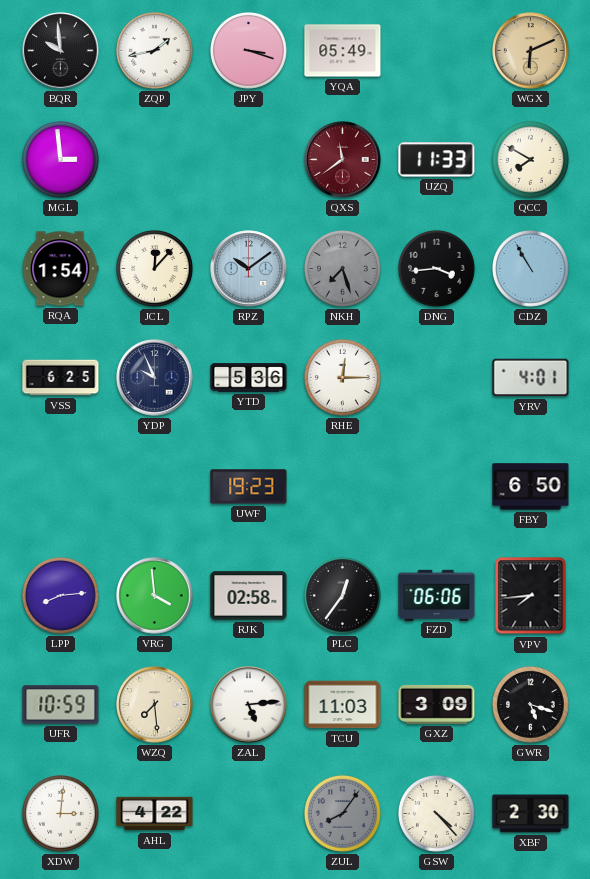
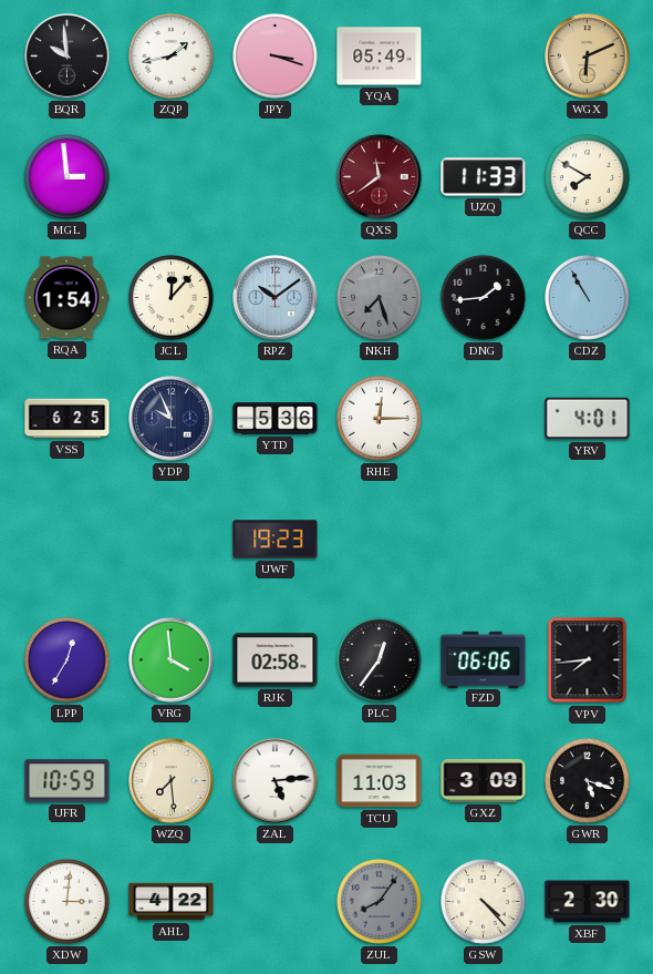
DNG: 3:44 -> 1:44 (484, 298)
FBY: 6:50 -> none (531, 487)
LPP: 8:14 -> 12:35 (68, 660)
